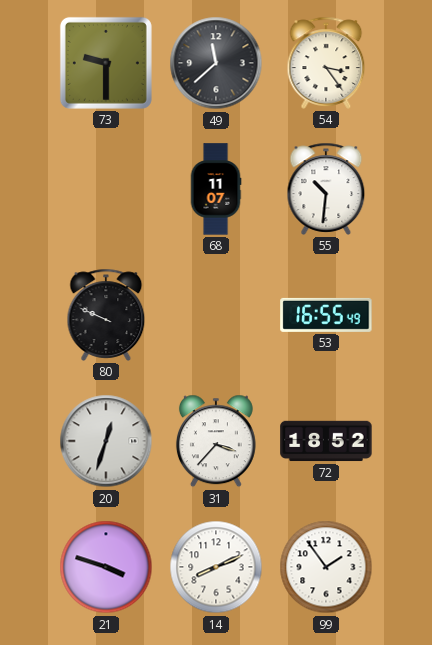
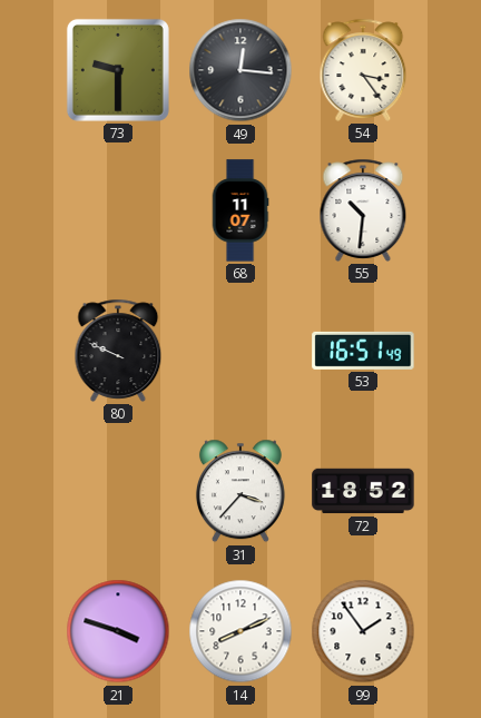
49: 11:38 -> 12:16 (240, 70)
53: 16:55 -> 16:51 (363, 351)
20: 12:33 -> none (106, 441)
